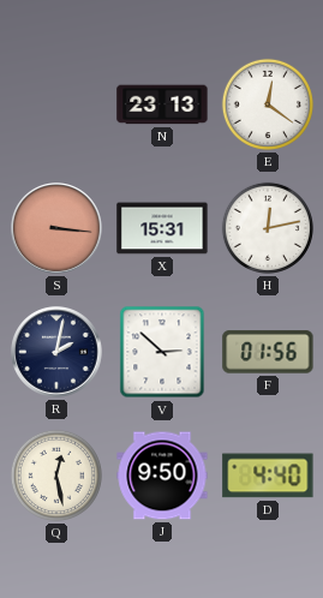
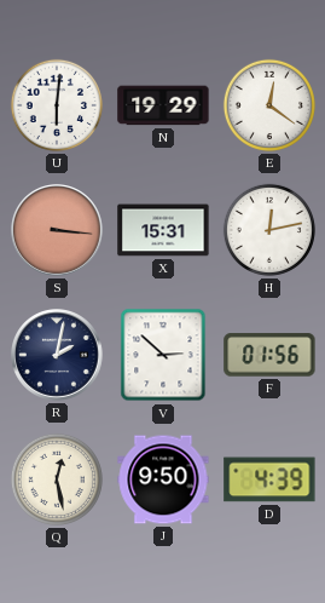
U: none -> 6:01 (57, 105)
N: 23:13 -> 19:29 (163, 105)
D: 4:40 -> 4:39 (269, 479)
